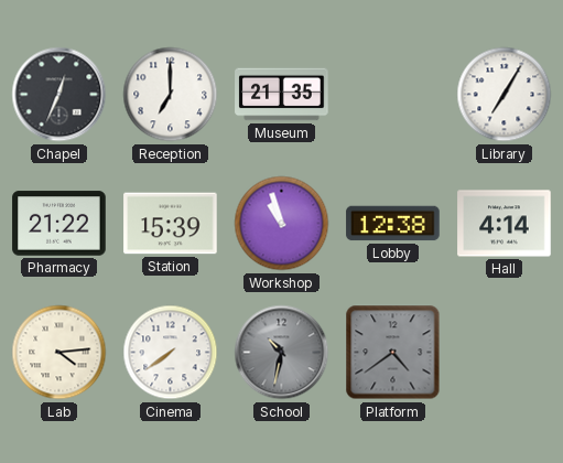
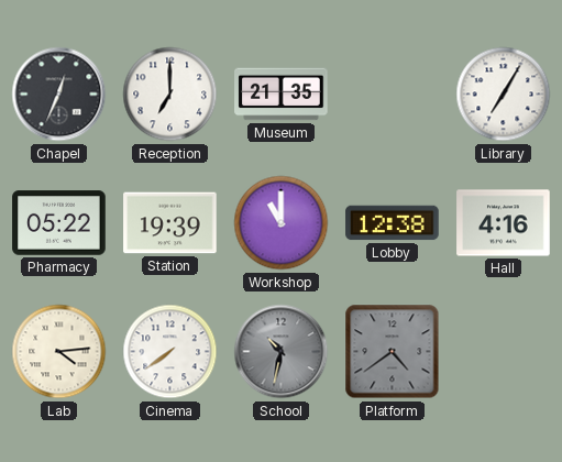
Pharmacy: 21:22 -> 05:22 (59, 223)
Station: 15:39 -> 19:39 (170, 223)
Workshop: 10:57 -> 11:00 (282, 223)
Hall: 4:14 -> 4:16 (504, 223)
